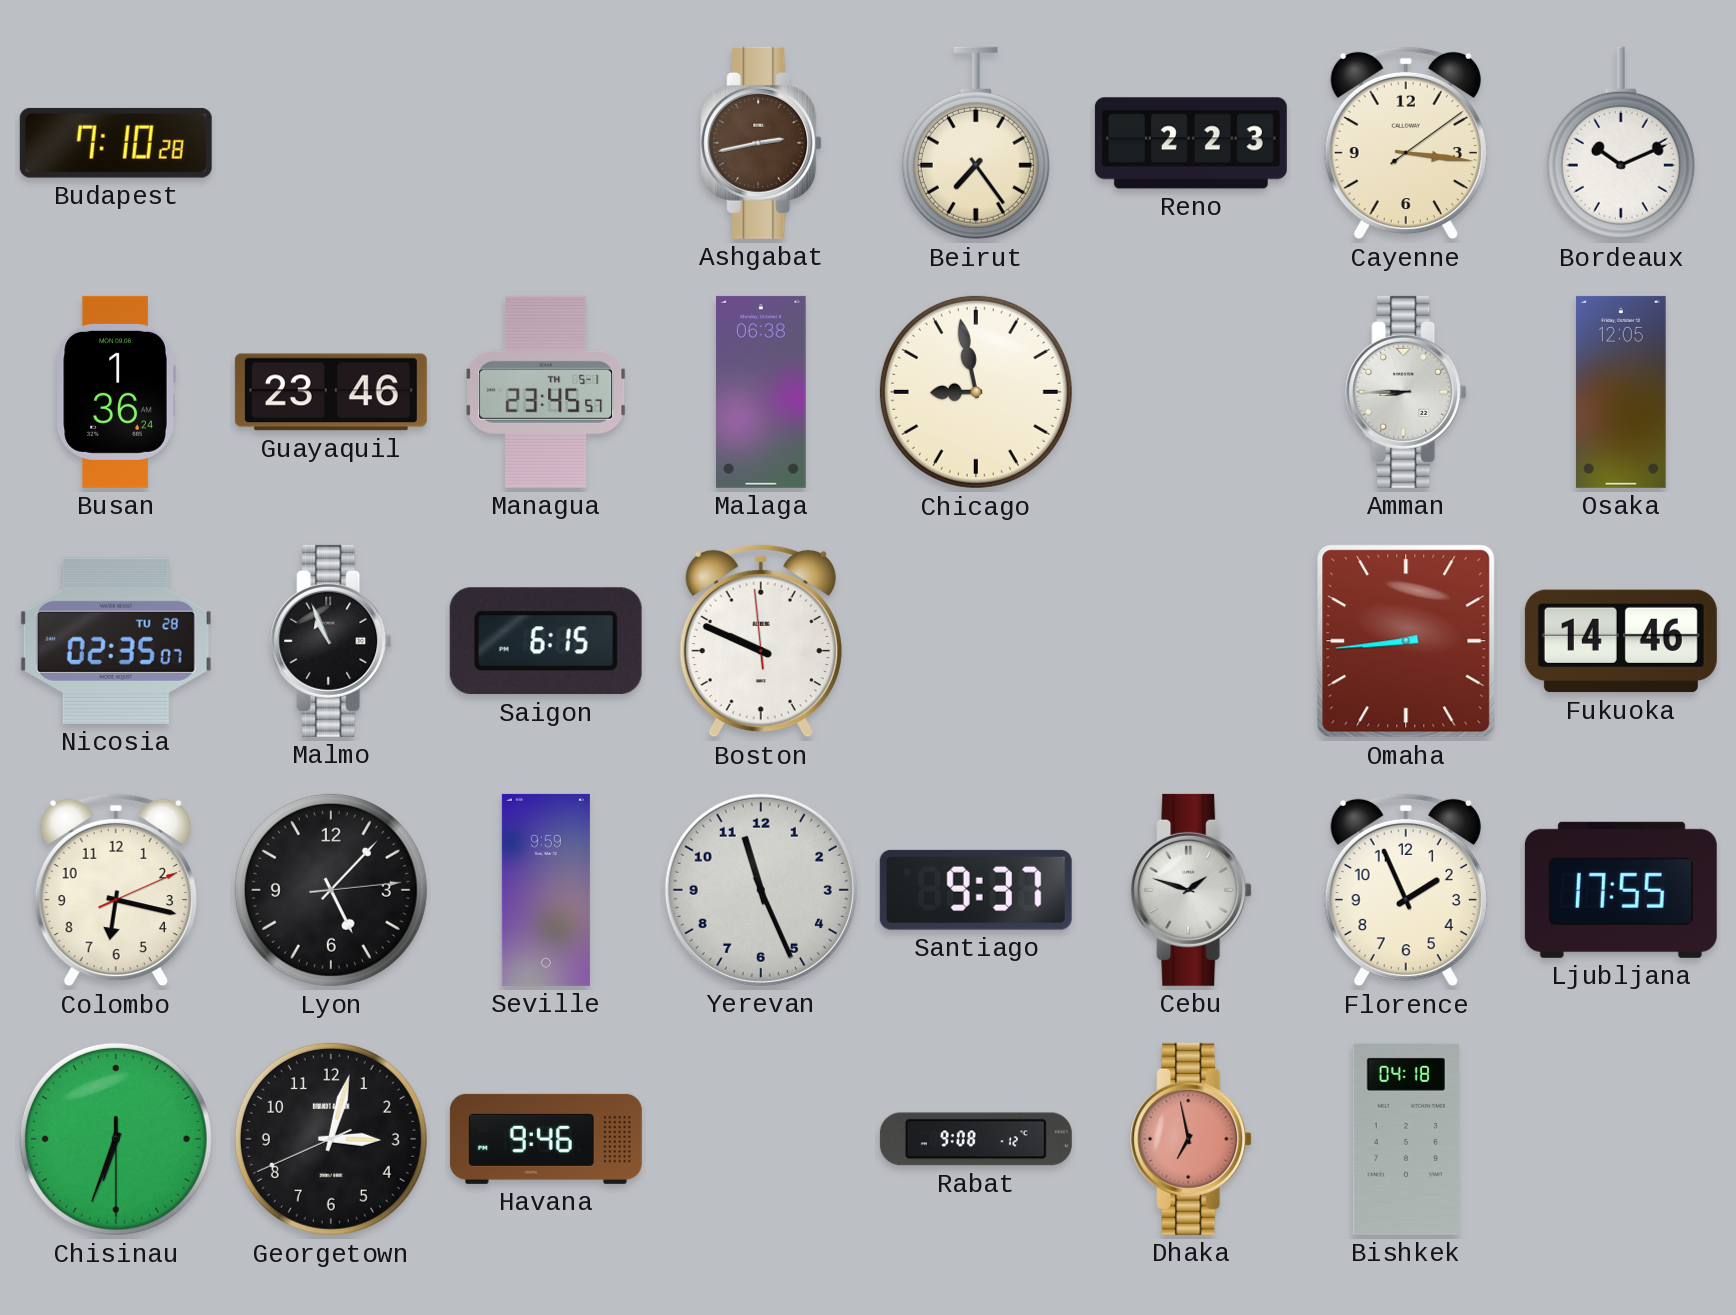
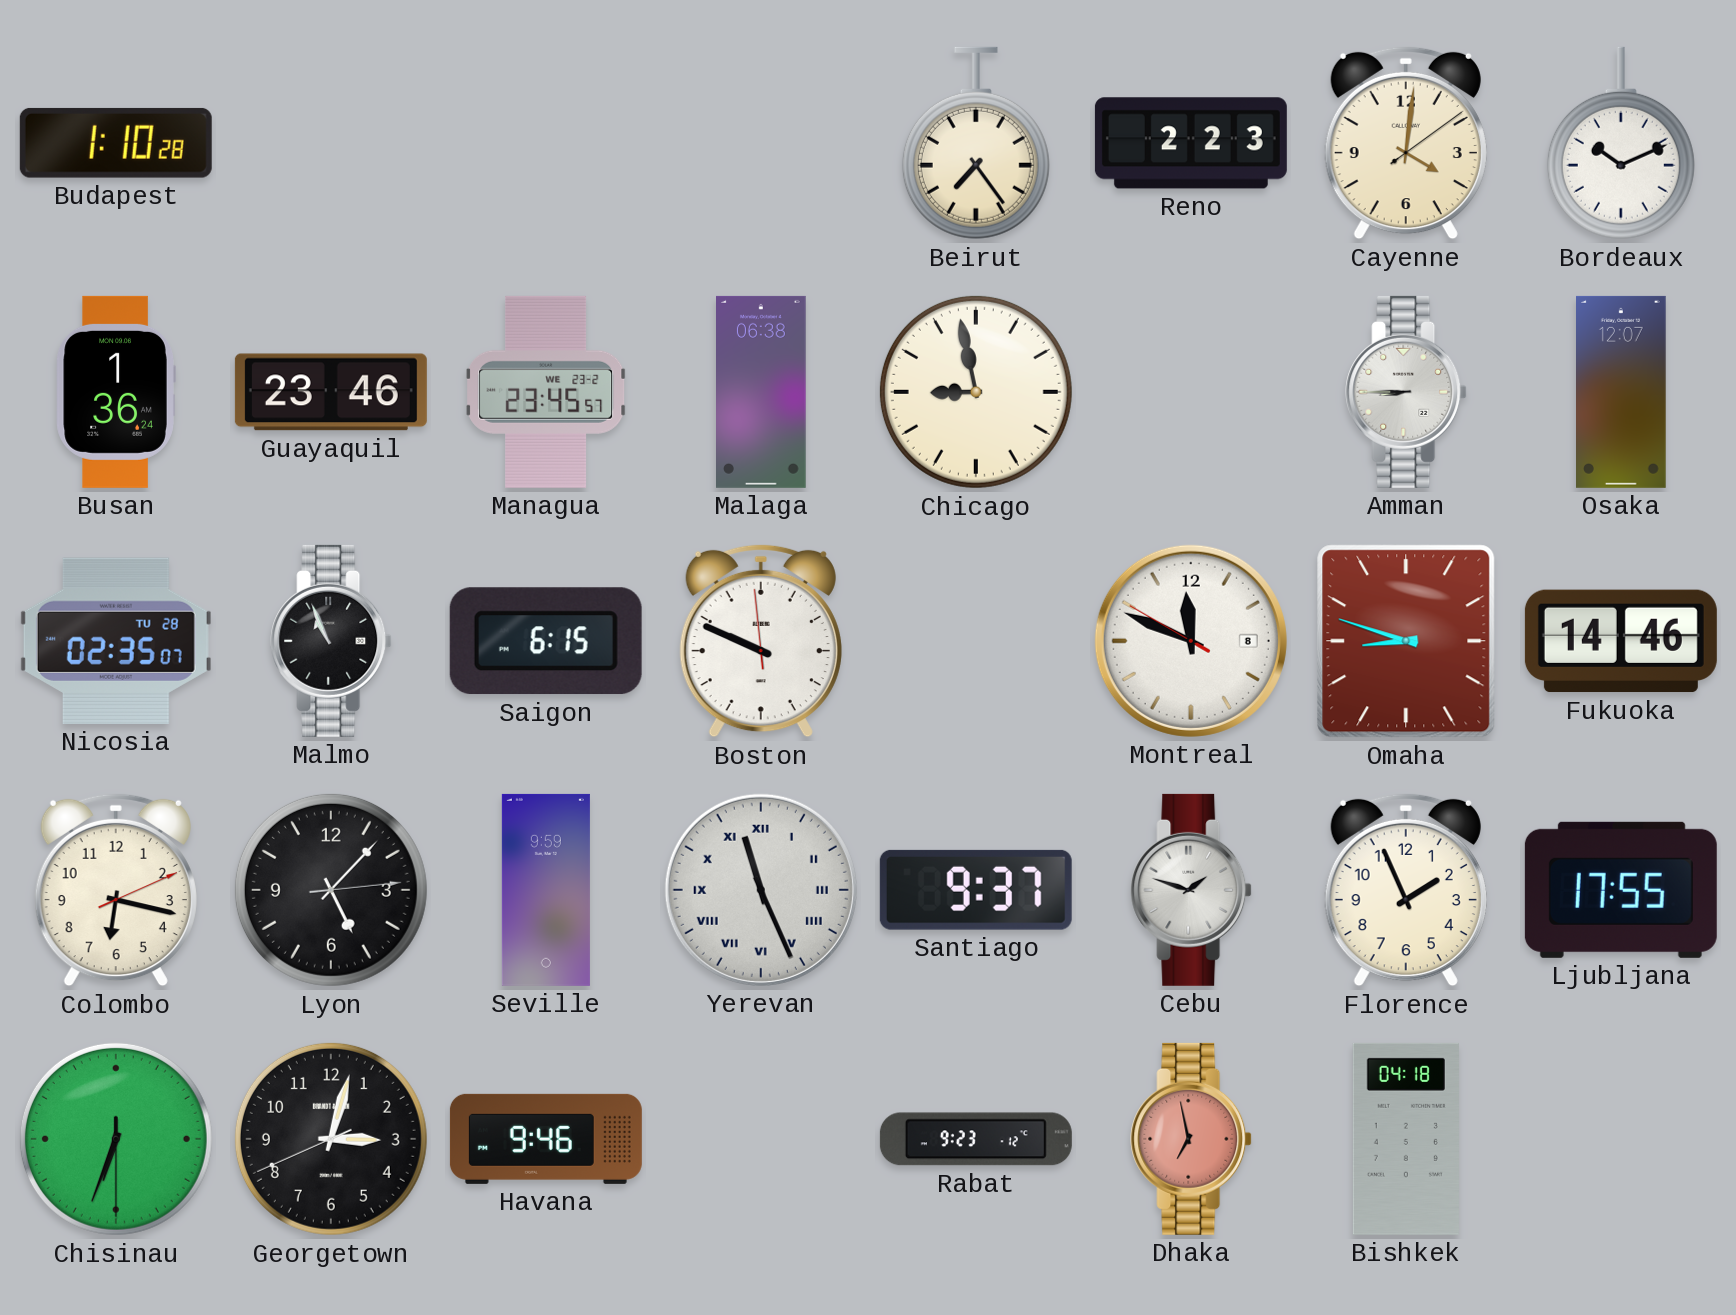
Budapest: 7:10 -> 1:10 (116, 143)
Ashgabat: 2:43 -> none (761, 143)
Cayenne: 3:16 -> 4:01 (1406, 143)
Managua date: TH 5-1 -> WE 23-2 (546, 392)
Osaka: 12:05 -> 12:07 (1621, 392)
Montreal: none -> 11:48 (1191, 641)
Omaha: 8:44 -> 8:48 (1406, 641)
Yerevan numerals: Arabic -> Roman (761, 890)
Rabat: 9:08 -> 9:23 (976, 1139)
